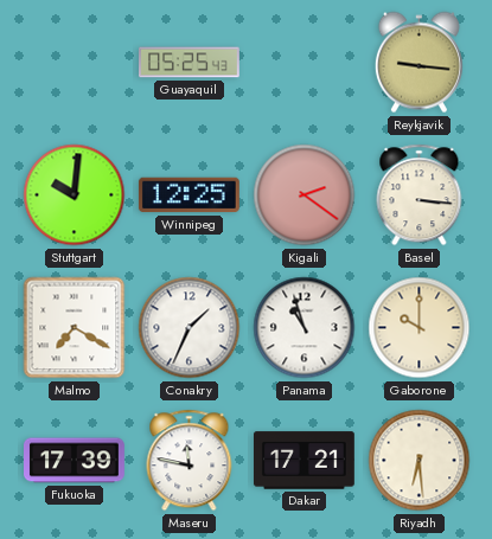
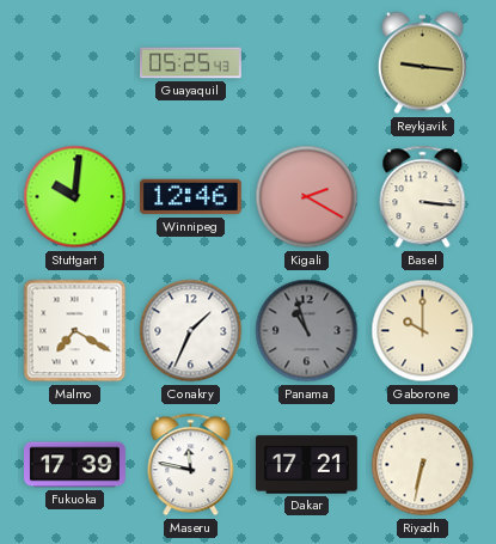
Winnipeg: 12:25 -> 12:46 (190, 197)
Kigali: 2:21 -> 2:20 (307, 197)
Panama dial: white -> grey (307, 331)
Riyadh: 6:29 -> 6:32 (423, 465)
